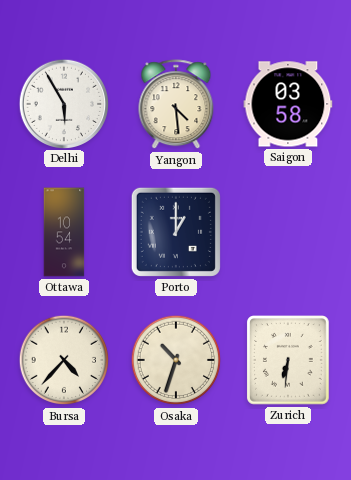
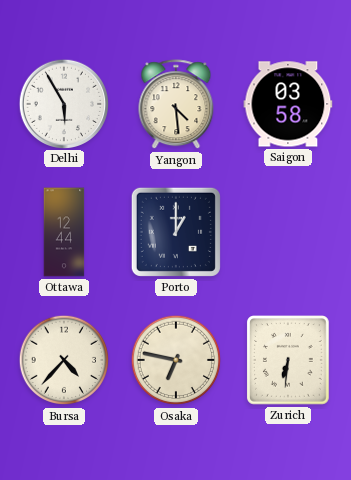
Ottawa: 10:54 -> 12:44 (64, 232)
Osaka: 10:33 -> 6:47 (176, 360)
